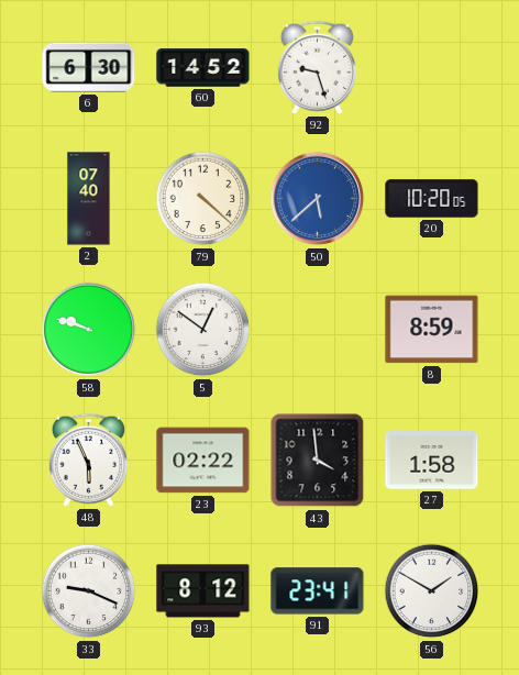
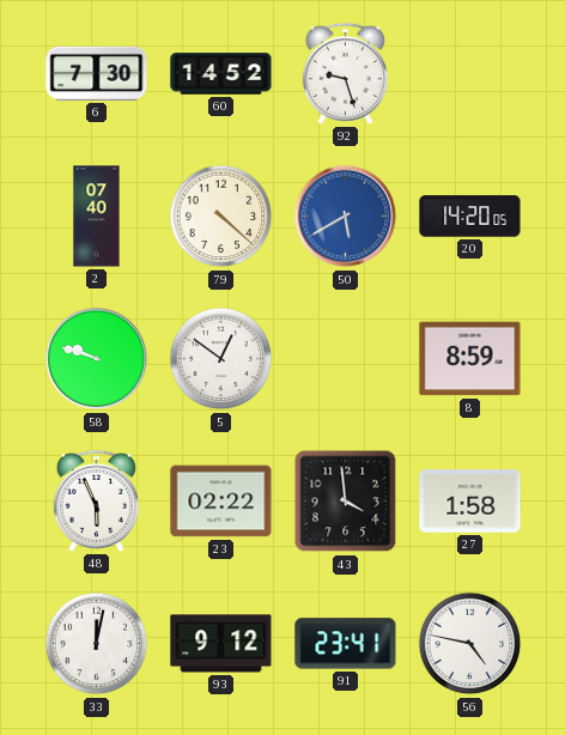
6: 6:30 -> 7:30 (97, 73)
50: 5:38 -> 5:40 (346, 217)
20: 10:20 -> 14:20 (470, 217)
33: 9:19 -> 12:02 (97, 644)
93: 8:12 -> 9:12 (221, 644)
56: 1:50 -> 4:47 (470, 644)
